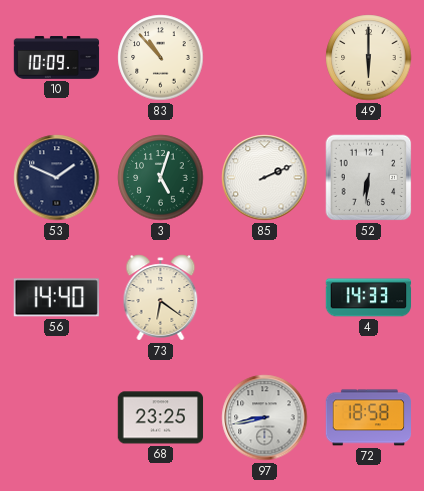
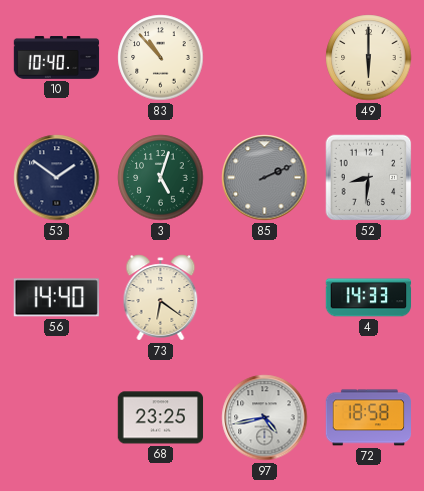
10: 10:09 -> 10:40 (57, 58)
53: 1:49 -> 1:51 (57, 178)
85 dial: white -> grey (265, 178)
52: 6:31 -> 8:31 (369, 178)
97: 8:43 -> 4:43 (265, 418)
